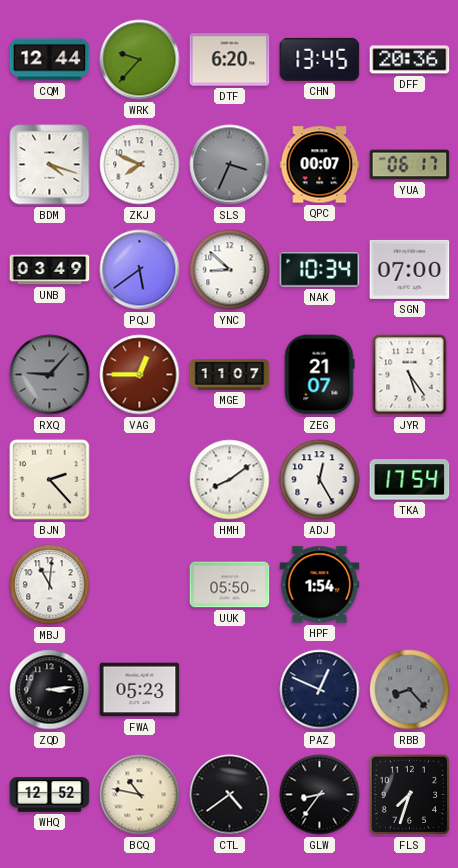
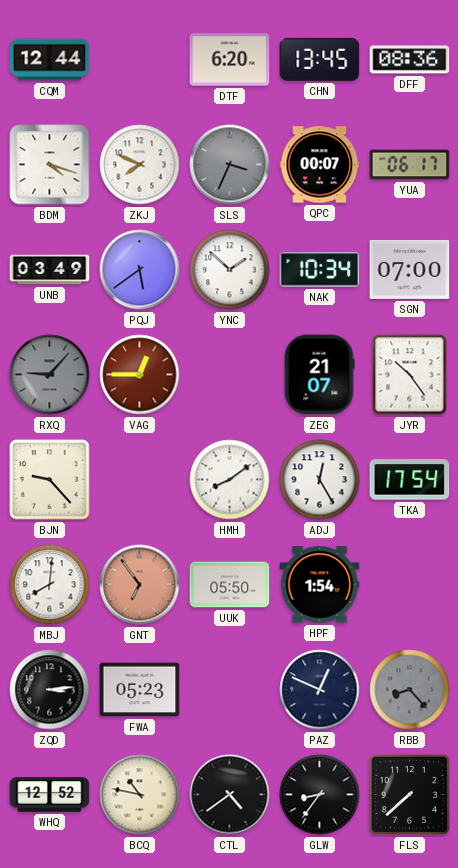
WRK: 9:37 -> none (140, 60)
DFF: 20:36 -> 08:36 (410, 60)
YNC: 8:52 -> 1:52 (230, 270)
MGE: 11:07 -> none (230, 375)
JYR: 5:24 -> 10:24 (410, 375)
BJN: 2:23 -> 9:23 (50, 480)
MBJ: 11:01 -> 8:01 (50, 585)
GNT: none -> 6:54 (140, 585)
FLS: 7:33 -> 7:38 (409, 794)
